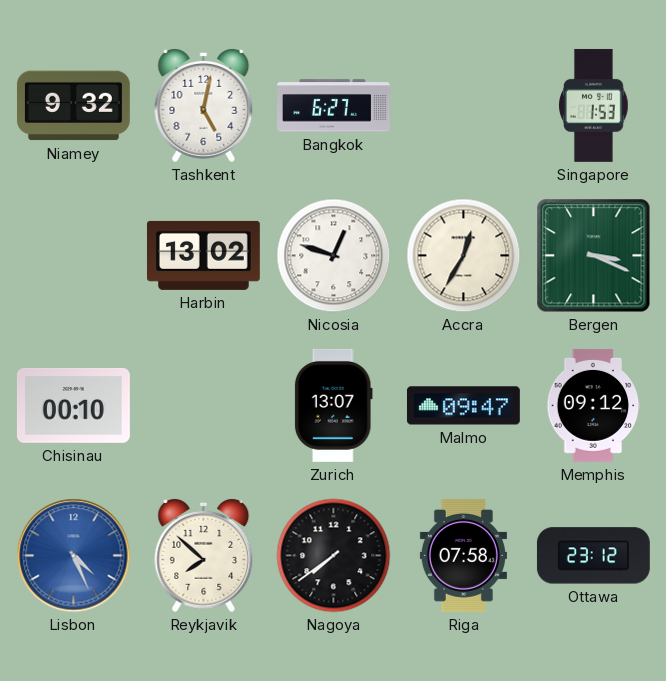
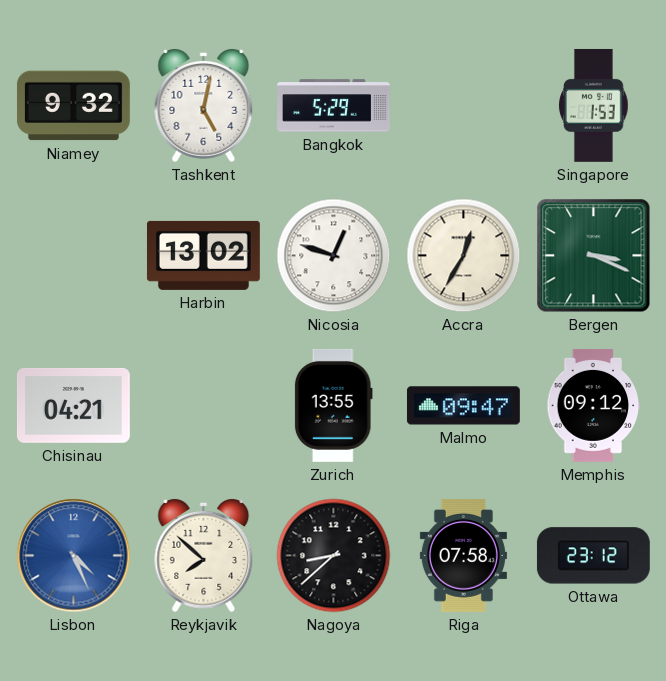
Bangkok: 6:27 -> 5:29 (334, 106)
Chisinau: 00:10 -> 04:21 (73, 405)
Zurich: 13:07 -> 13:55 (333, 405)
Nagoya: 7:39 -> 8:38 (334, 556)
